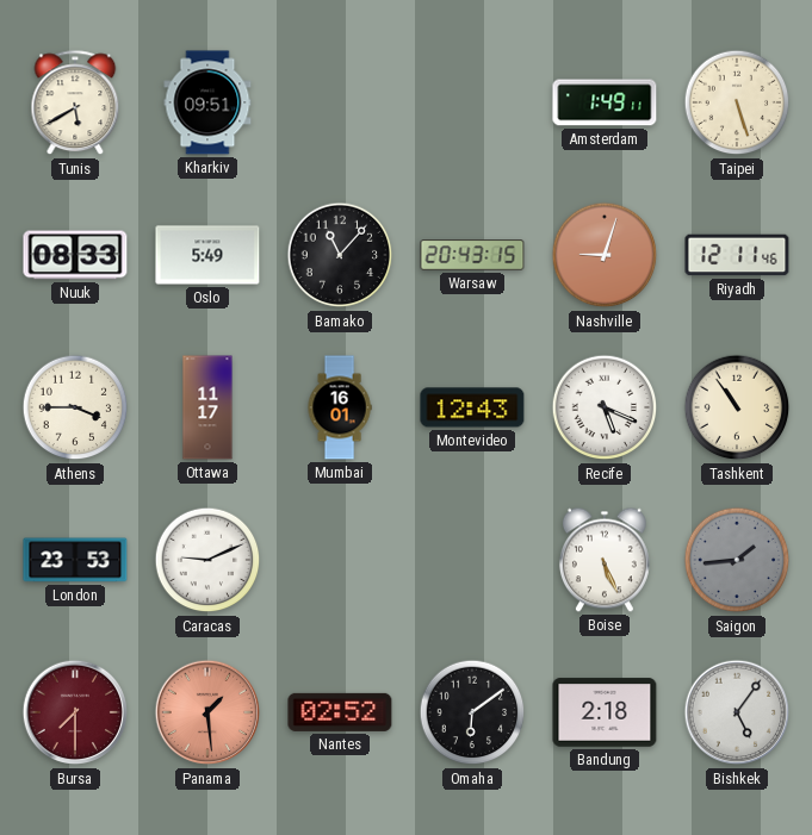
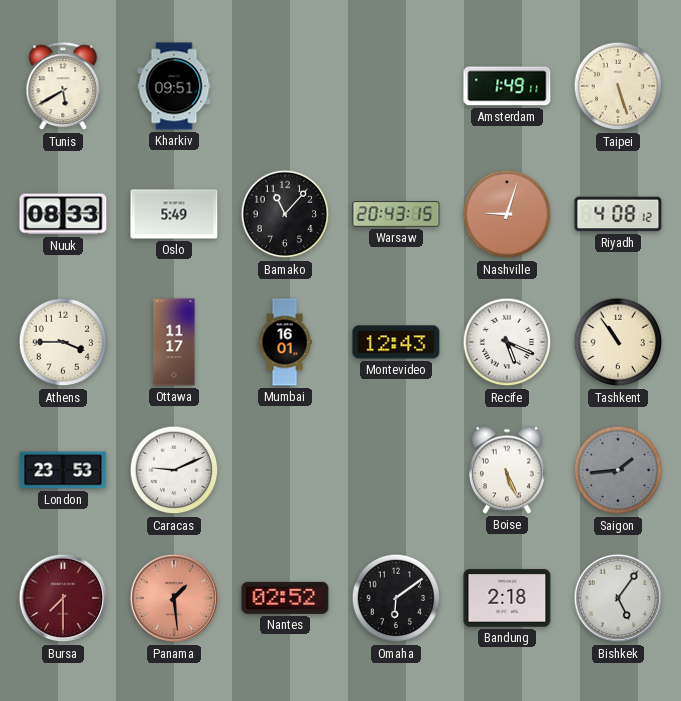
Riyadh: 12:11 -> 4:08 (618, 214)
